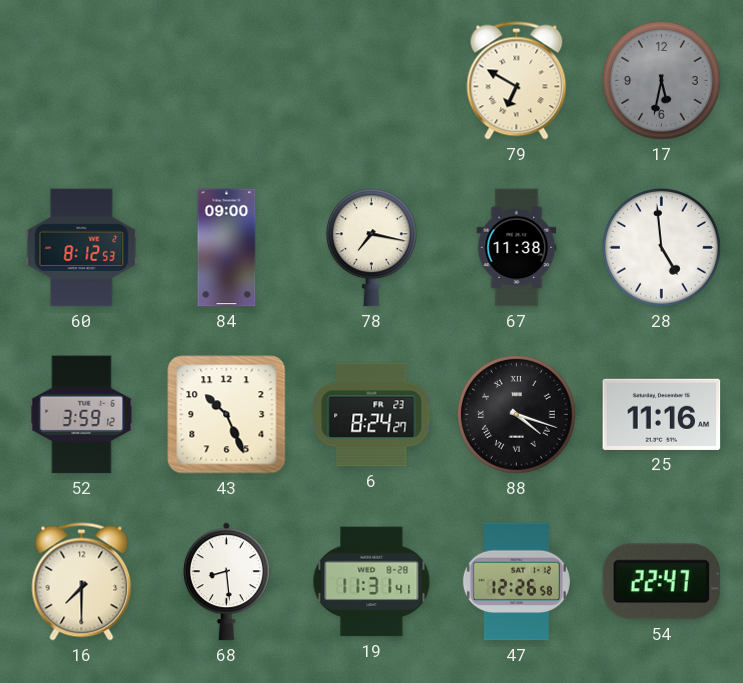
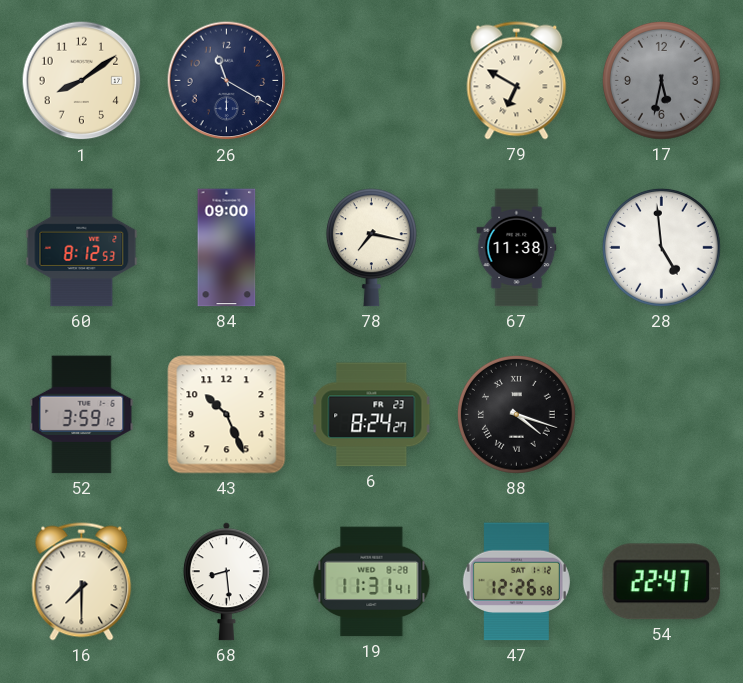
1: none -> 8:09 (82, 81)
26: none -> 11:20 (227, 81)
25: 11:16 -> none (662, 414)
